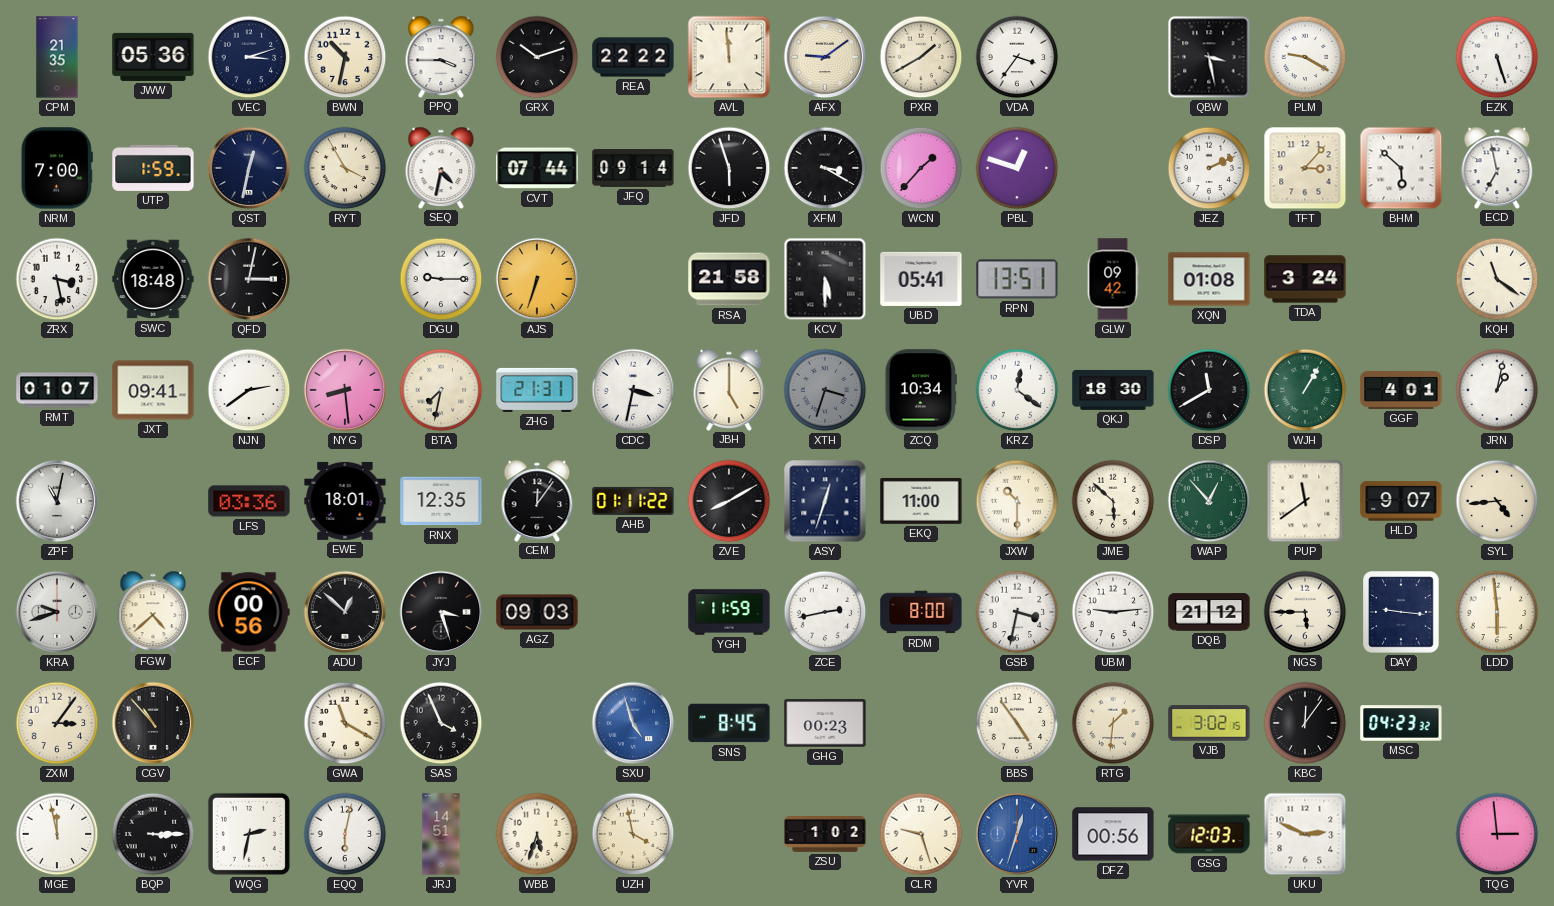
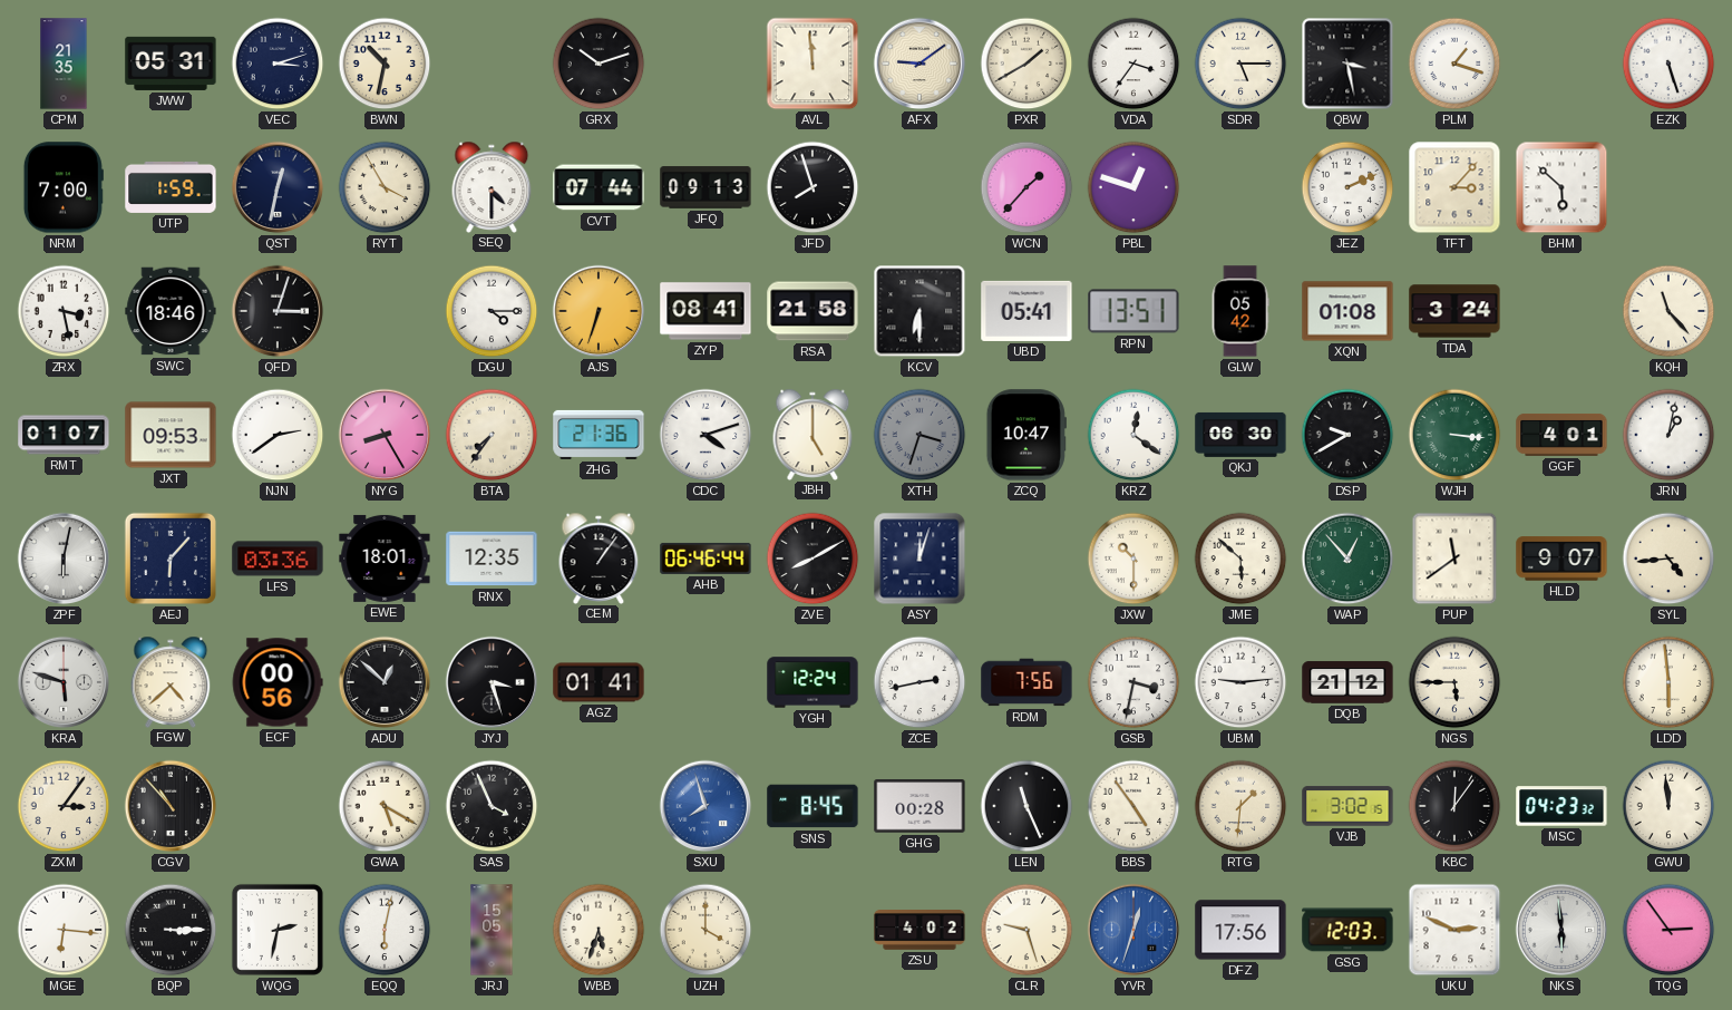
JWW: 05:36 -> 05:31 (171, 64)
PPQ: 3:45 -> none (441, 56)
REA: 22:22 -> none (633, 57)
SDR: none -> 5:15 (1240, 64)
PLM: 9:20 -> 1:18 (1454, 64)
SEQ: 4:32 -> 4:30 (492, 186)
JFQ: 09:14 -> 09:13 (706, 187)
JFD: 5:57 -> 7:57 (813, 187)
XFM: 3:20 -> none (825, 168)
ECD: 6:58 -> none (1497, 167)
SWC: 18:48 -> 18:46 (171, 311)
QFD: 3:02 -> 3:03 (278, 311)
DGU: 9:15 -> 4:15 (492, 311)
ZYP: none -> 08:41 (706, 311)
KCV: 5:30 -> 6:30 (919, 311)
GLW: 09:42 -> 05:42 (1240, 311)
KQH: 11:21 -> 11:23 (1668, 311)
JXT: 09:41 -> 09:53 (171, 435)
NYG: 8:29 -> 8:25 (385, 435)
BTA: 7:32 -> 7:36 (492, 435)
ZHG: 21:31 -> 21:36 (599, 435)
CDC: 3:32 -> 4:12 (706, 435)
ZCQ: 10:34 -> 10:47 (1026, 435)
QKJ: 18:30 -> 06:30 (1240, 435)
DSP: 11:40 -> 9:40 (1347, 435)
WJH: 1:05 -> 3:16 (1454, 435)
ZPF: 11:02 -> 6:02 (64, 559)
AEJ: none -> 6:07 (171, 559)
CEM: 12:06 -> 1:06 (599, 557)
AHB: 01:11 -> 06:46 (706, 559)
ASY: 12:33 -> 12:03 (919, 559)
EKQ: 11:00 -> none (921, 501)
KRA: 9:42 -> 5:48 (64, 682)
AGZ: 09:03 -> 01:41 (599, 682)
YGH: 11:59 -> 12:24 (813, 682)
RDM: 8:00 -> 7:56 (1026, 682)
DAY: 9:16 -> none (1401, 612)
GWA: 11:20 -> 5:20 (385, 806)
SXU: 4:57 -> 7:57 (706, 806)
GHG: 00:23 -> 00:28 (919, 806)
LEN: none -> 11:26 (1026, 806)
GWU: none -> 11:59 (1668, 806)
MGE: 11:58 -> 6:16 (64, 930)
JRJ: 14:51 -> 15:05 (492, 930)
UZH: 3:58 -> 4:00 (706, 930)
ZSU: 1:02 -> 4:02 (919, 931)
DFZ: 00:56 -> 17:56 (1240, 930)
NKS: none -> 5:59 (1561, 930)
TQG: 2:59 -> 2:54 (1668, 930)
